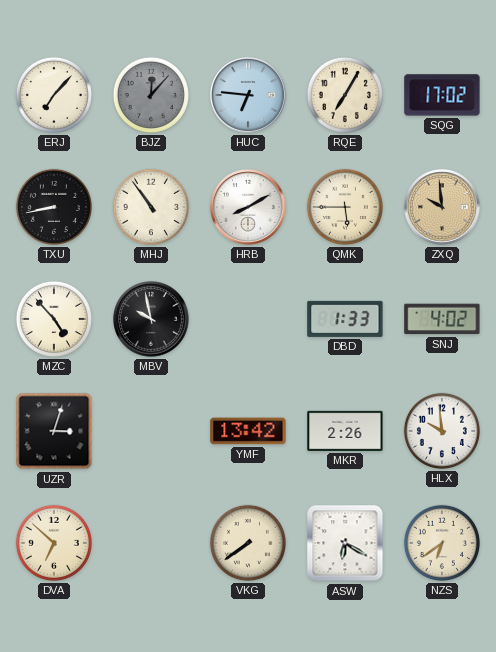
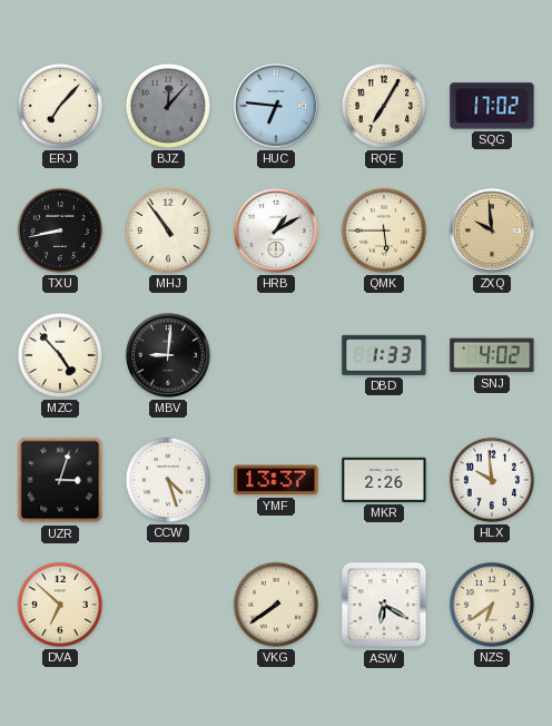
HRB: 8:10 -> 1:10 (276, 230)
MBV: 9:58 -> 9:01 (168, 355)
CCW: none -> 4:27 (168, 480)
YMF: 13:42 -> 13:37 (276, 480)
